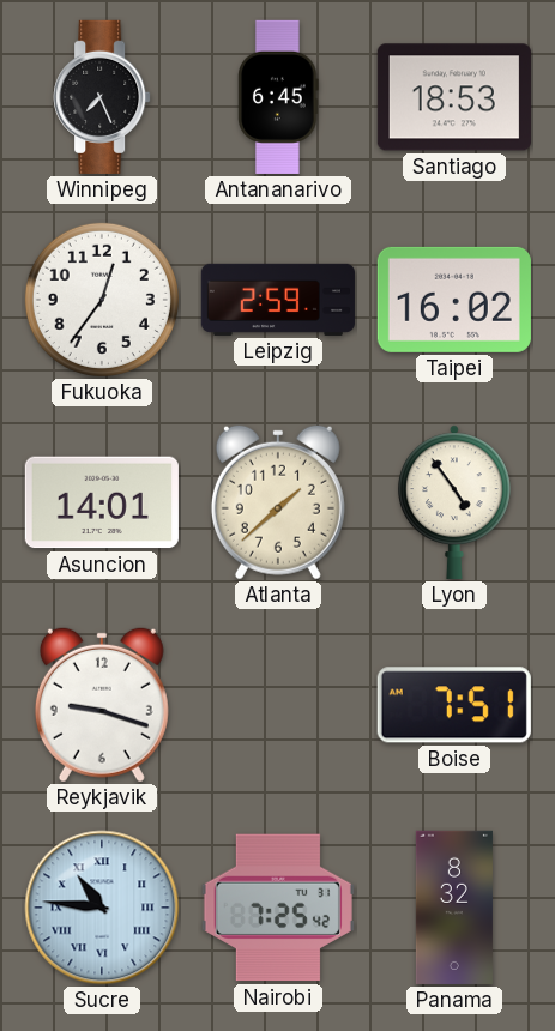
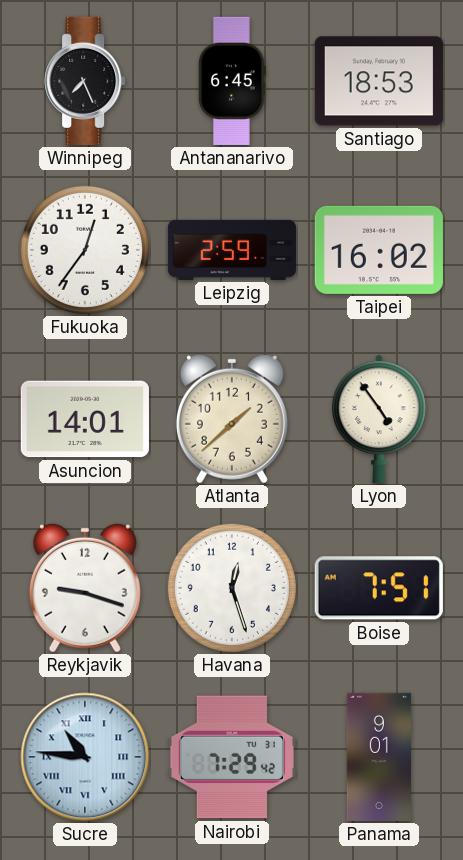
Havana: none -> 12:27 (232, 588)
Nairobi: 7:25 -> 7:29 (232, 757)
Panama: 8:32 -> 9:01 (379, 757)
